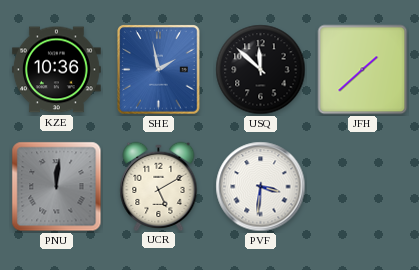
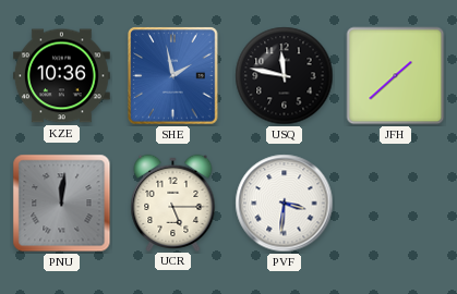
USQ: 11:52 -> 11:47 (285, 76)
UCR: 5:10 -> 5:15 (173, 203)
